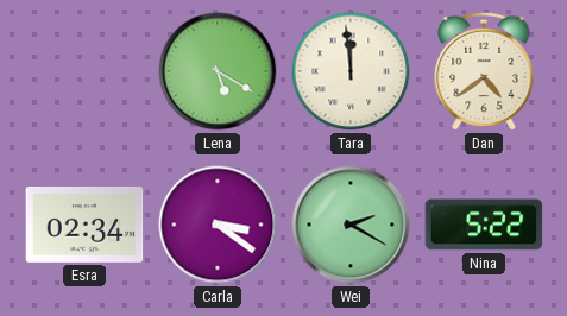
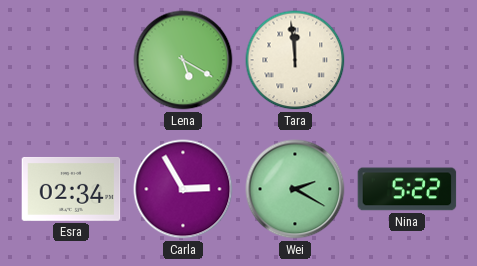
Dan: 4:39 -> none (484, 71)
Carla: 3:21 -> 2:55 (183, 189)
